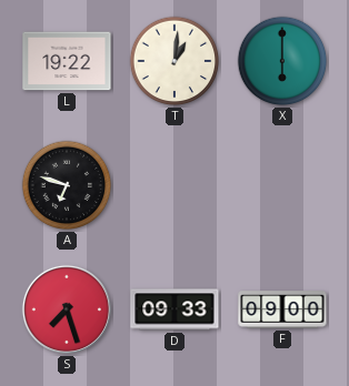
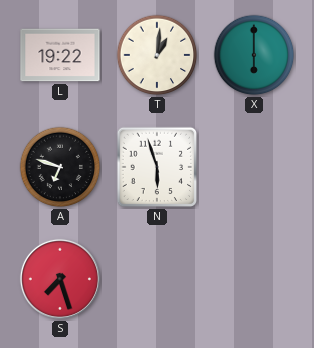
N: none -> 5:57 (157, 167)
D: 09:33 -> none (174, 309)
F: 09:00 -> none (282, 309)
